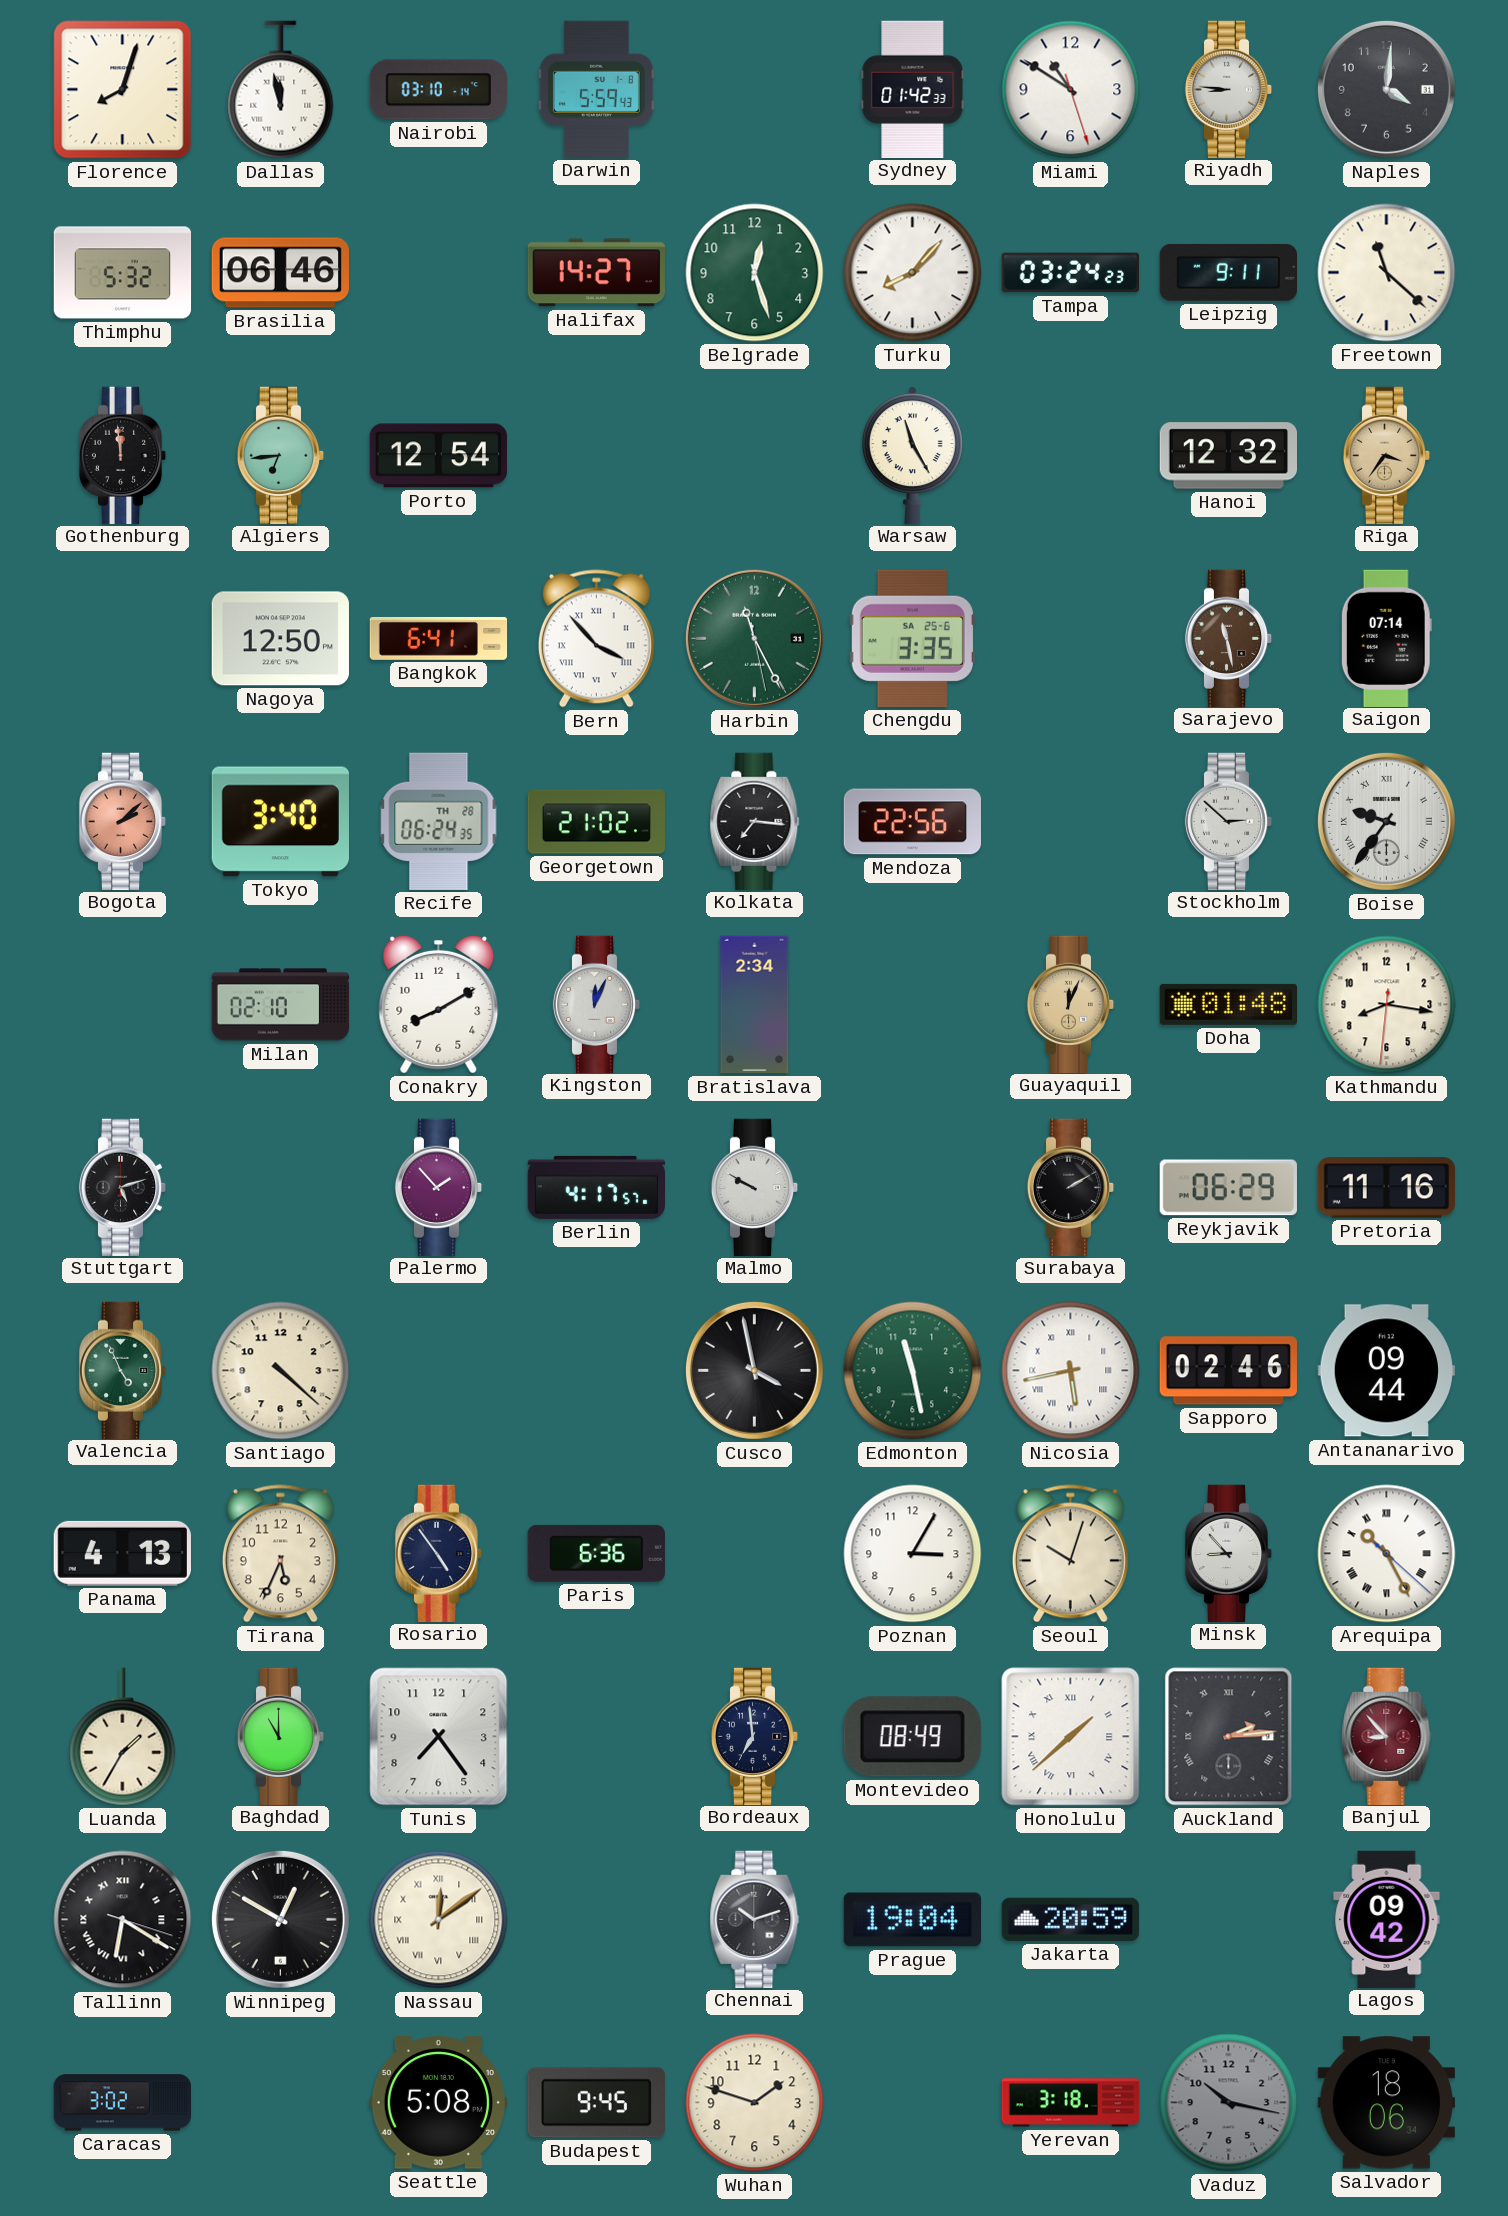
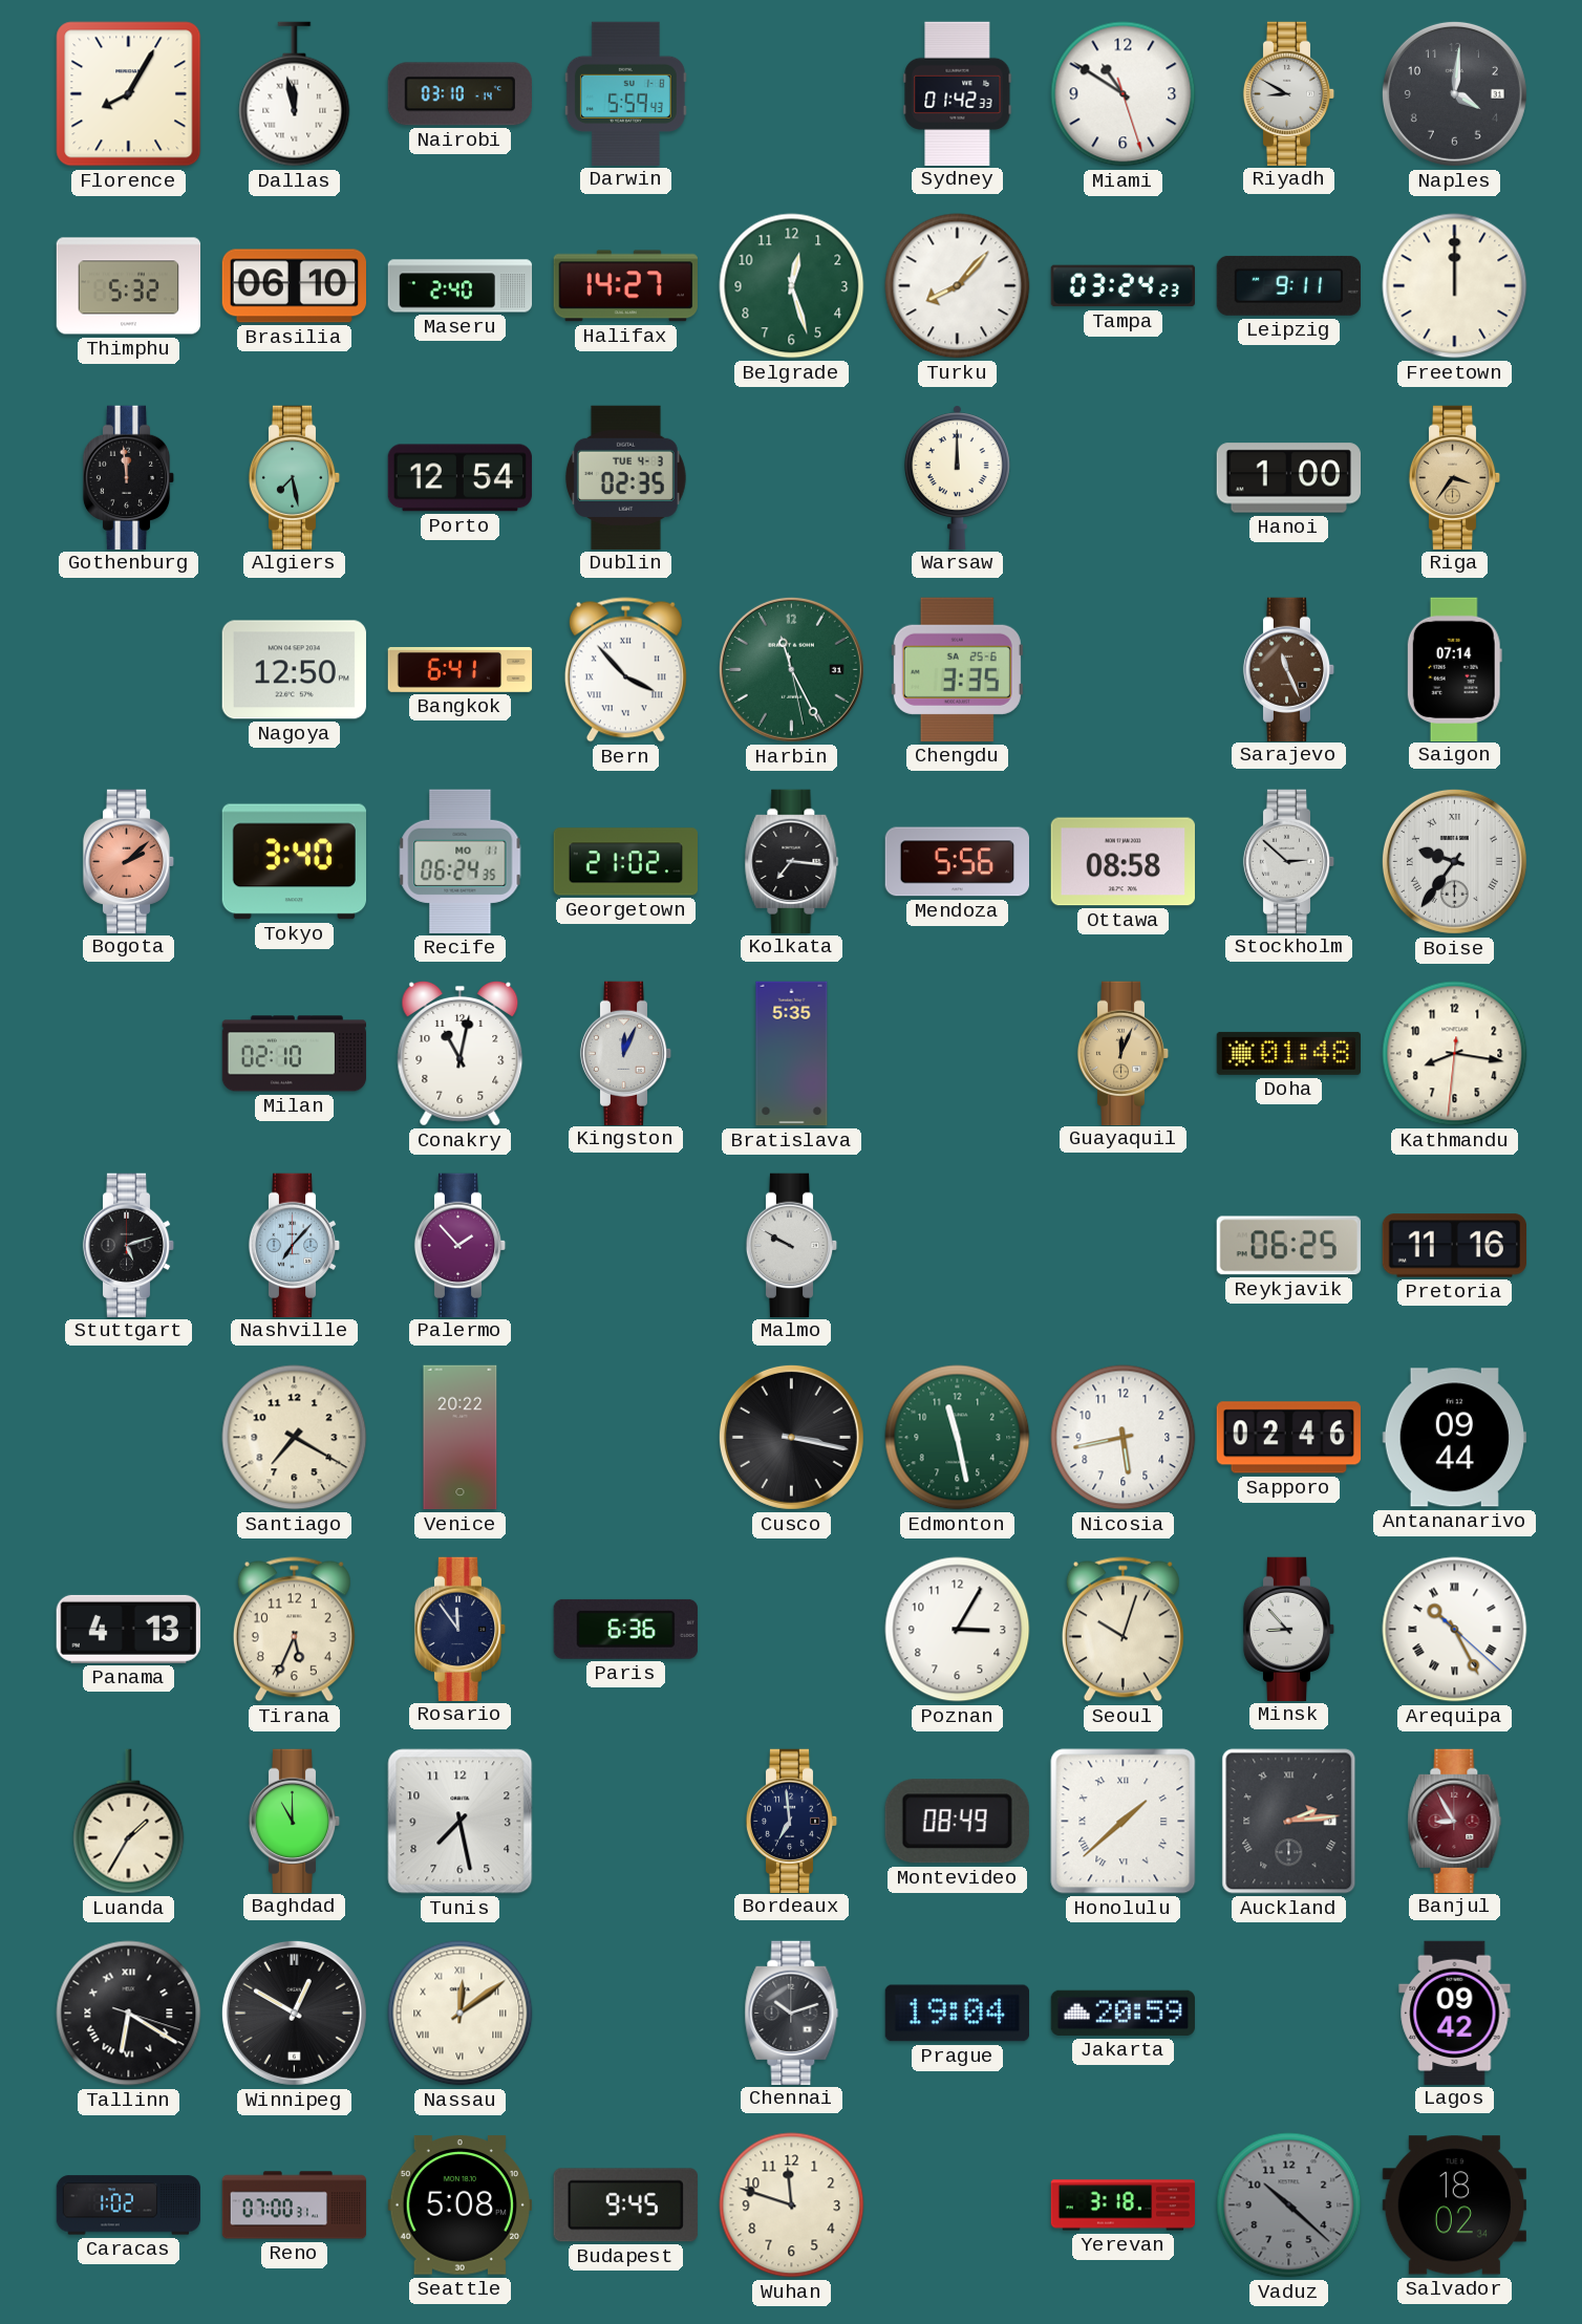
Florence: 8:03 -> 8:05 (129, 94)
Riyadh: 8:46 -> 8:50 (1289, 93)
Brasilia: 06:46 -> 06:10 (294, 286)
Maseru: none -> 2:40 (461, 286)
Freetown: 11:22 -> 12:00 (1455, 286)
Algiers: 6:44 -> 7:28 (295, 477)
Dublin: none -> 02:35 (625, 477)
Warsaw: 11:25 -> 12:00 (957, 477)
Hanoi: 12:32 -> 1:00 (1288, 478)
Sarajevo: 11:28 -> 11:26 (1289, 669)
Recife date: TH 28 -> MO 11 (461, 861)
Mendoza: 22:56 -> 5:56 (957, 862)
Ottawa: none -> 08:58 (1123, 862)
Conakry: 8:10 -> 11:02 (461, 1053)
Bratislava: 2:34 -> 5:35 (792, 1054)
Nashville: none -> 7:07 (295, 1245)
Berlin: 4:17 -> none (596, 1187)
Surabaya: 2:10 -> none (1071, 1187)
Reykjavik: 06:29 -> 06:25 (1288, 1246)
Valencia: 4:56 -> none (123, 1370)
Santiago: 4:22 -> 7:20 (295, 1438)
Venice: none -> 20:22 (461, 1438)
Cusco: 3:58 -> 3:17 (791, 1437)
Nicosia numerals: Roman -> Arabic (1124, 1438)
Rosario: 4:54 -> 11:54 (461, 1629)
Tunis: 7:24 -> 7:28 (461, 1822)
Banjul: 8:53 -> 8:55 (1455, 1821)
Caracas: 3:02 -> 1:02 (128, 2205)
Reno: none -> 07:00 (295, 2205)
Wuhan: 1:48 -> 11:48 (792, 2205)
Vaduz: 10:17 -> 10:22 (1289, 2205)
Salvador: 18:06 -> 18:02 (1454, 2205)
